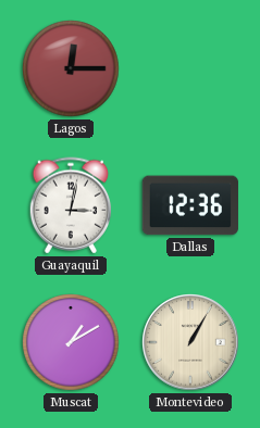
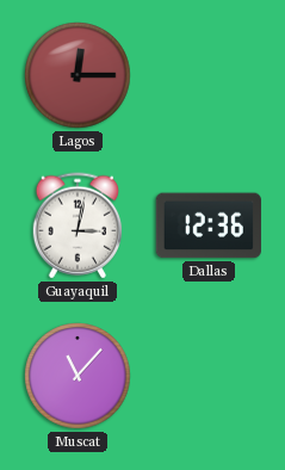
Muscat: 1:10 -> 11:07 (78, 376)
Montevideo: 1:05 -> none (190, 342)
